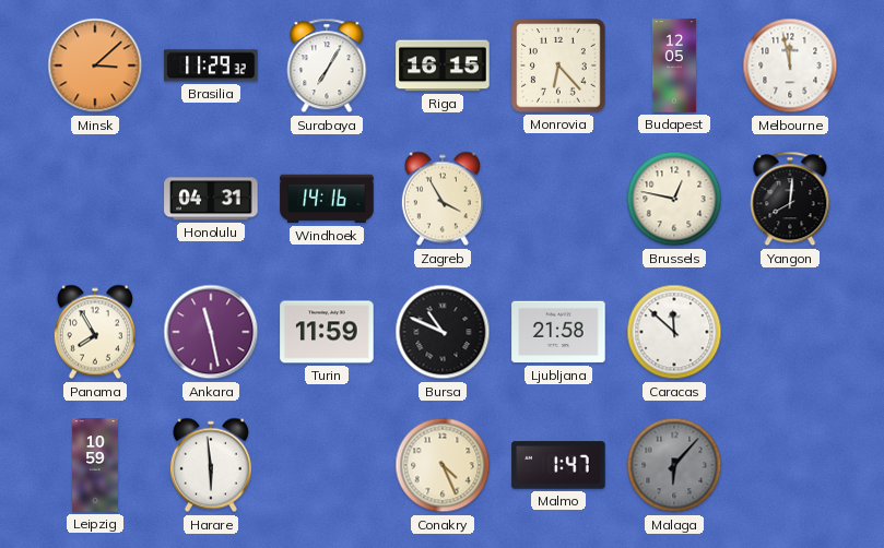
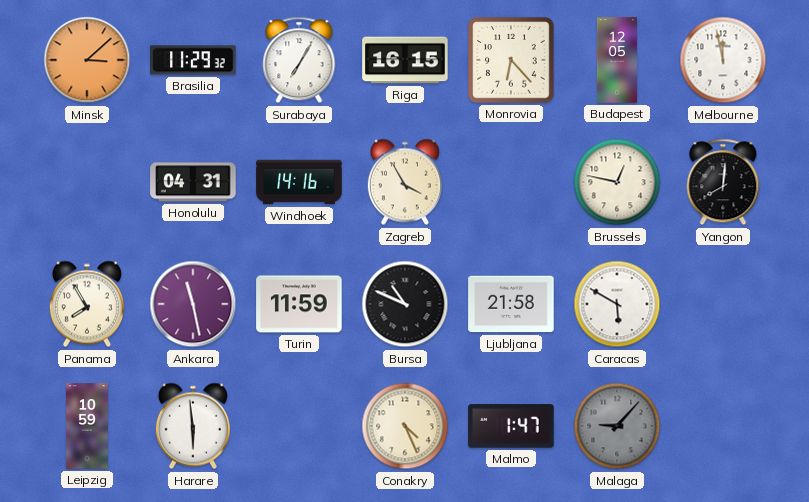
Caracas: 11:52 -> 5:50 (617, 304)
Malaga: 6:07 -> 9:07 (617, 426)
